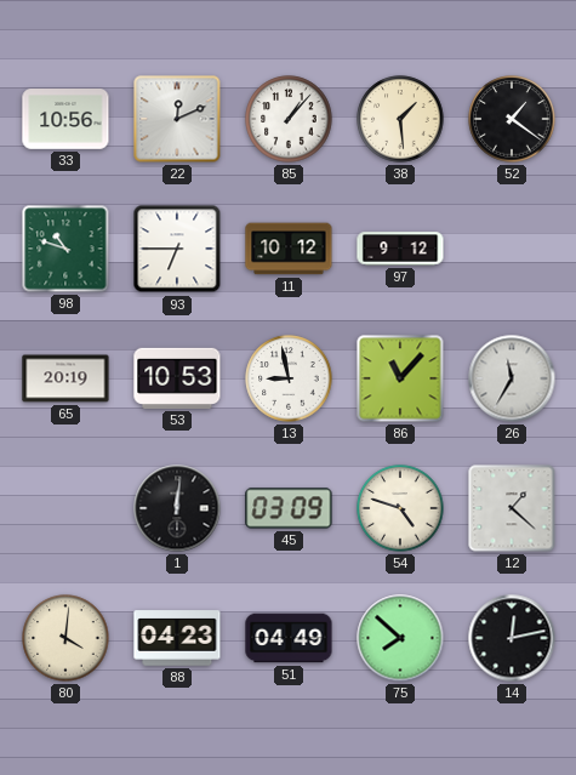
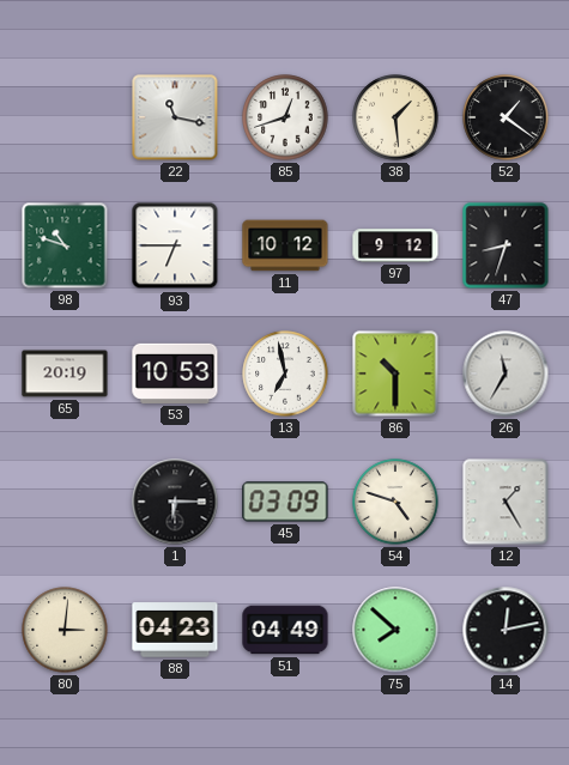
33: 10:56 -> none (65, 119)
22: 12:11 -> 11:17 (175, 117)
85: 1:07 -> 12:42 (285, 117)
47: none -> 8:33 (506, 245)
13: 8:58 -> 6:58 (285, 374)
86: 11:07 -> 10:30 (395, 374)
1: 12:01 -> 6:15 (175, 502)
12: 1:22 -> 1:25 (506, 502)
80: 4:01 -> 3:01 (65, 630)
